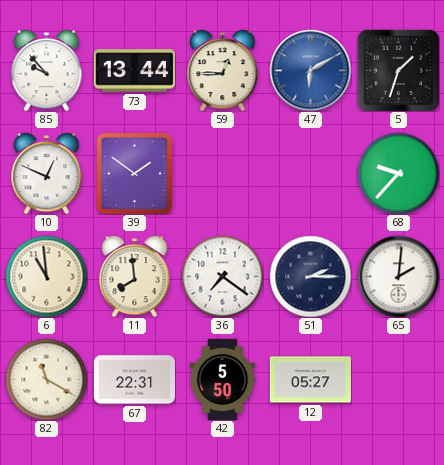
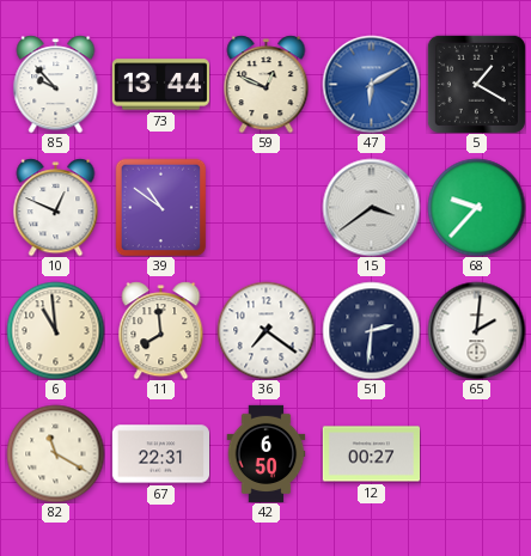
59: 12:45 -> 12:49 (267, 84)
5: 1:33 -> 1:20 (476, 84)
39: 1:51 -> 10:51 (161, 207)
15: none -> 3:39 (371, 207)
51: 2:15 -> 2:31 (371, 330)
42: 5:50 -> 6:50 (267, 453)
12: 05:27 -> 00:27 (371, 454)
